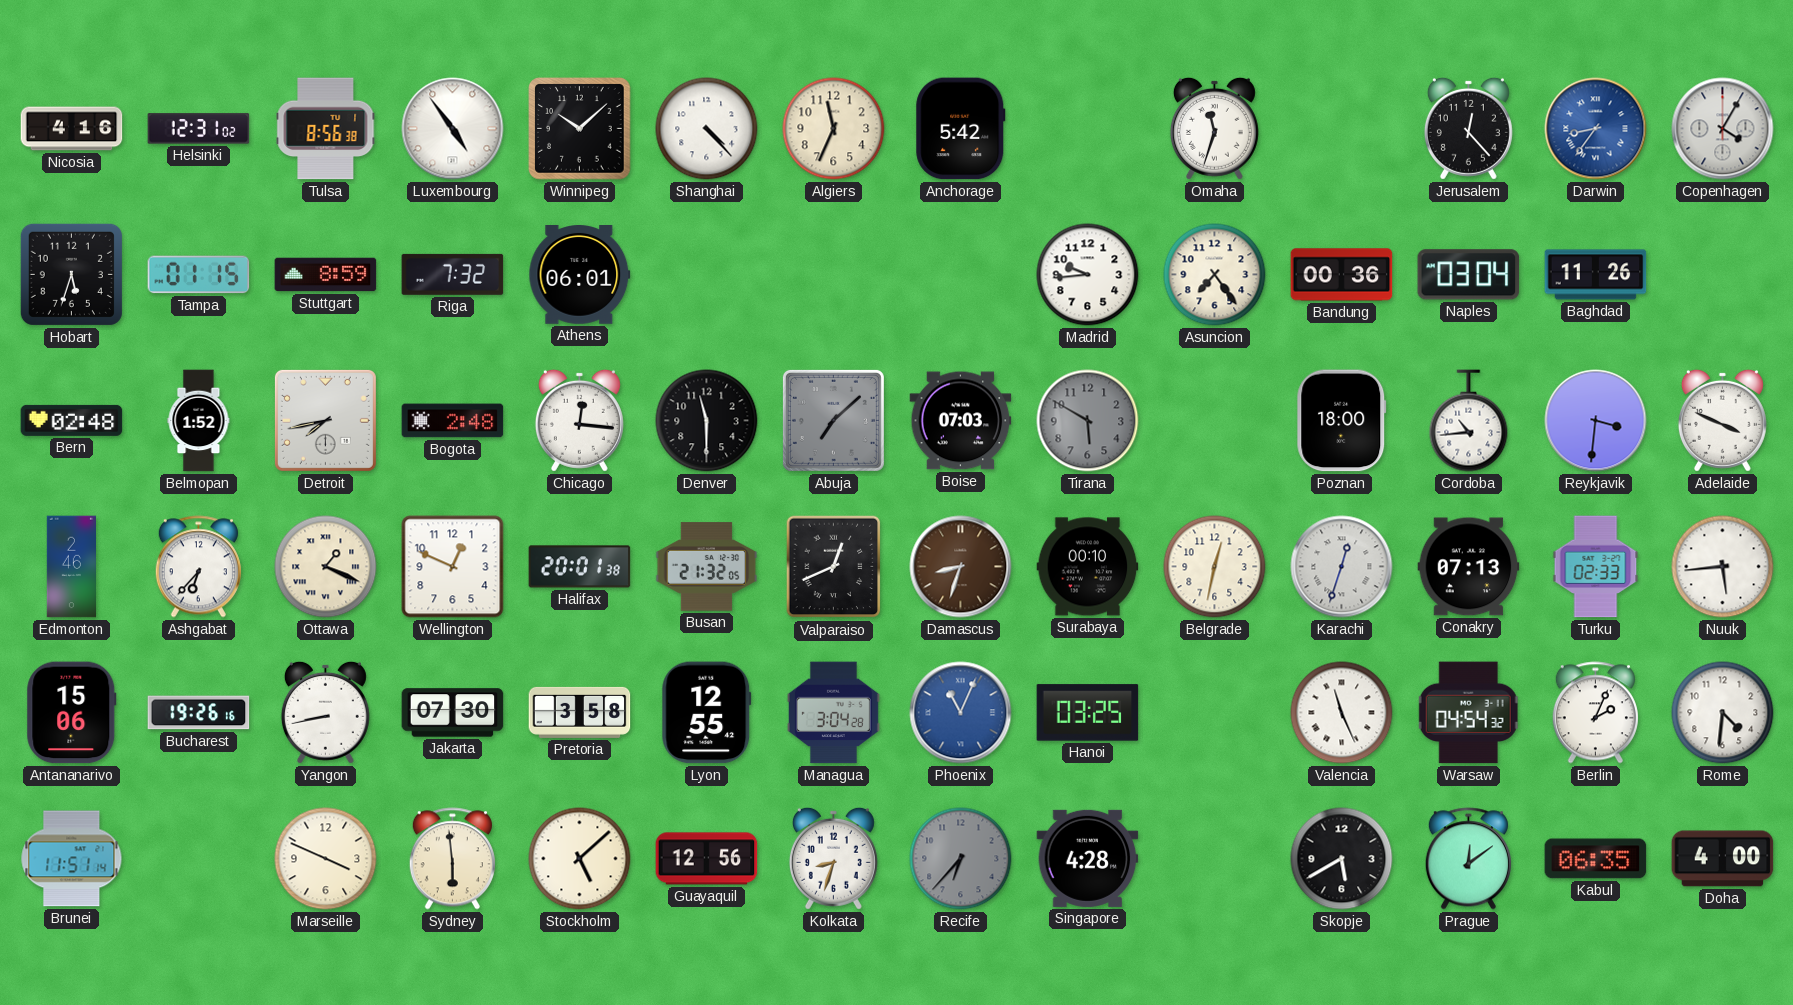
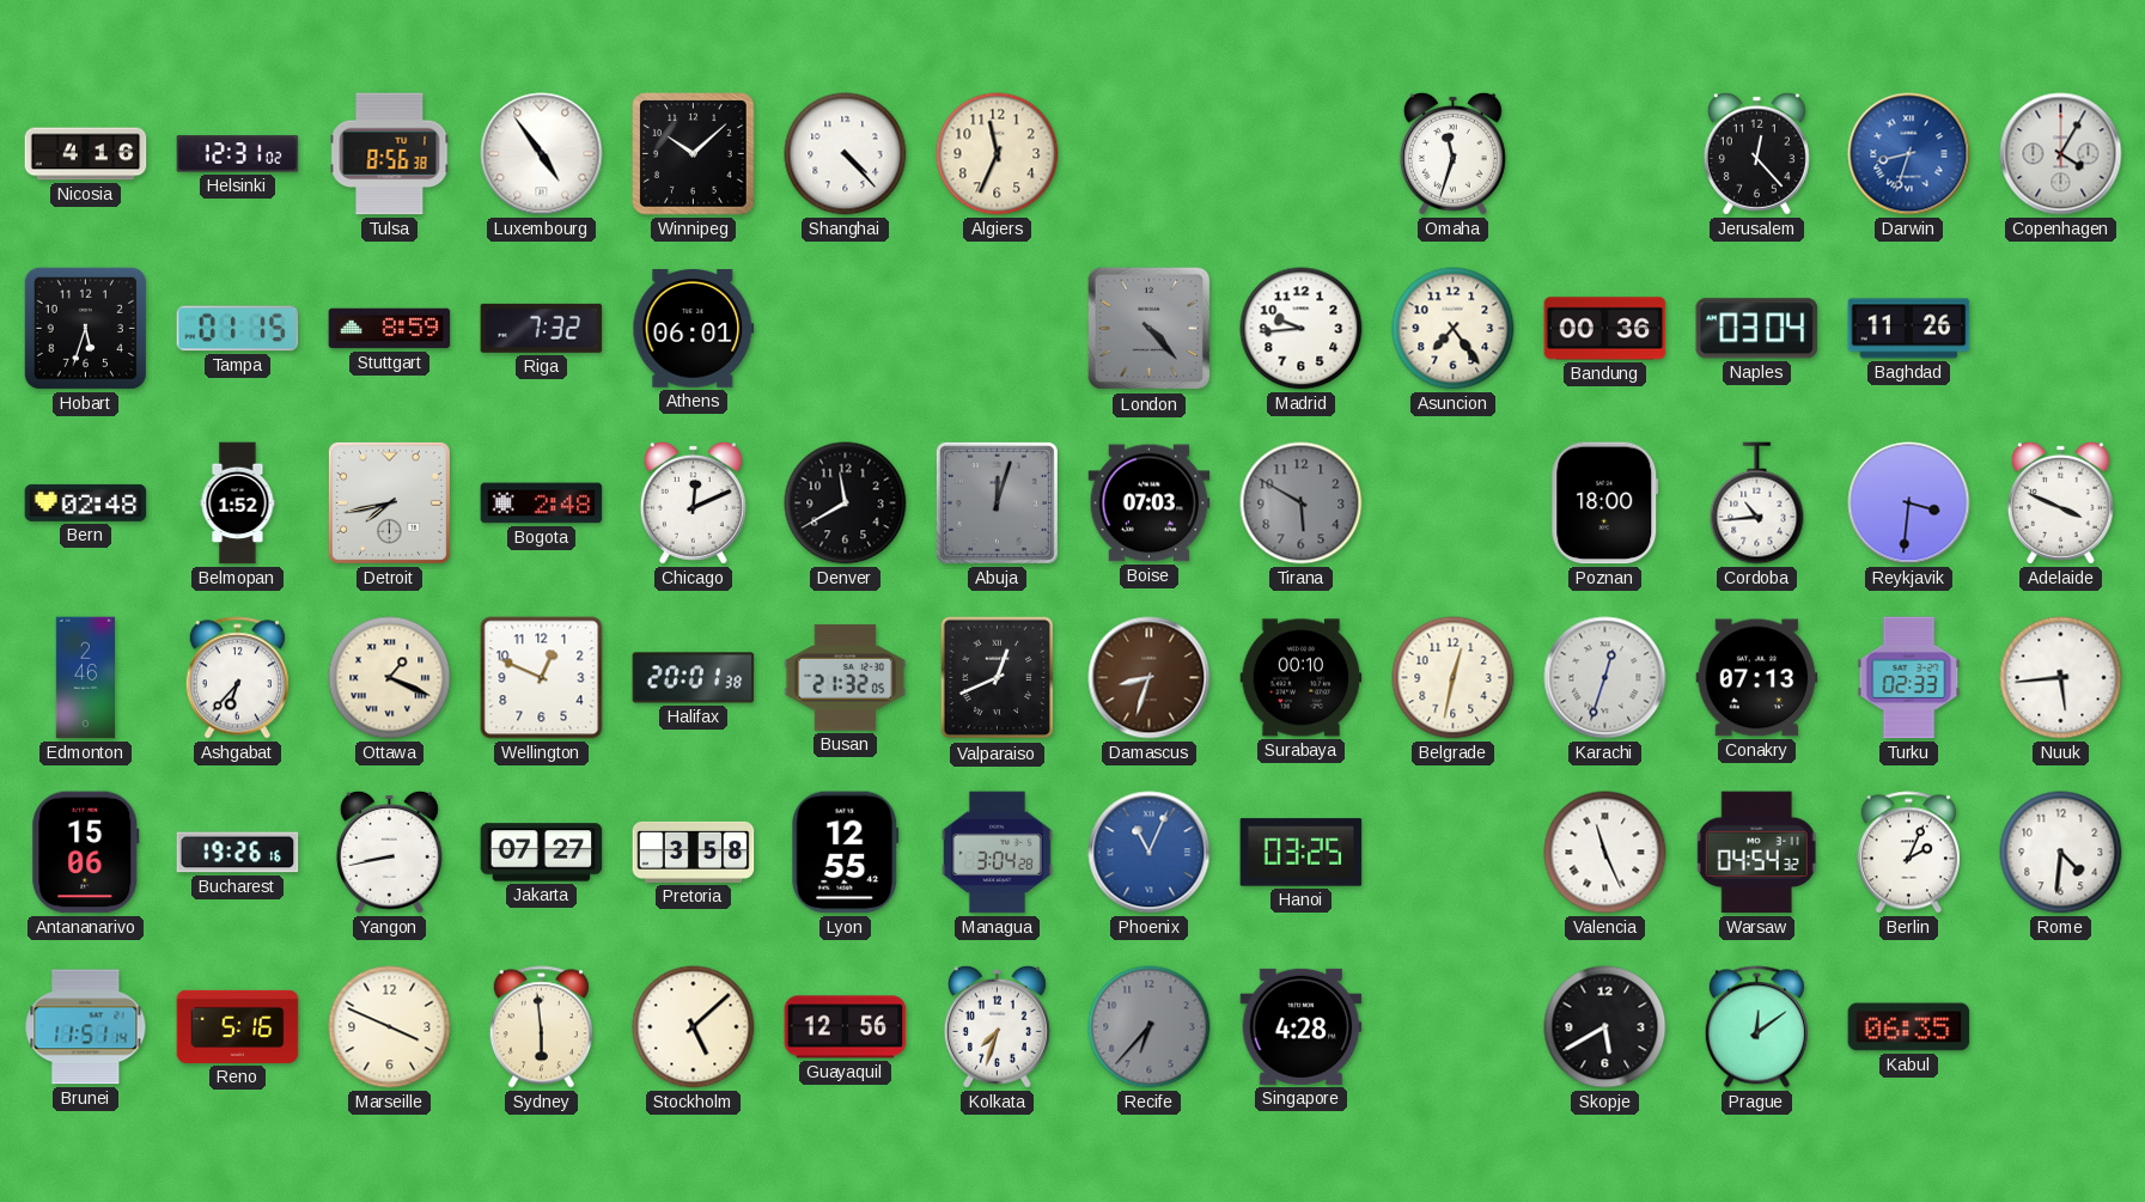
Anchorage: 5:42 -> none (961, 129)
Darwin: 8:36 -> 8:33 (1909, 154)
London: none -> 4:23 (1150, 329)
Chicago: 12:16 -> 12:11 (693, 502)
Denver: 11:30 -> 11:40 (846, 504)
Abuja: 7:08 -> 12:03 (997, 502)
Jakarta: 07:30 -> 07:27 (542, 853)
Reno: none -> 5:16 (238, 1026)
Kolkata: 8:33 -> 7:33 (997, 1026)
Doha: 4:00 -> none (1723, 859)
